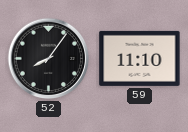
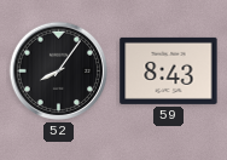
59: 11:10 -> 8:43 (169, 70)
